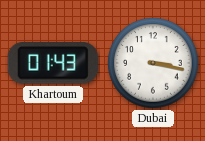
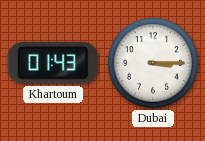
Dubai: 3:17 -> 3:15 (153, 63)
